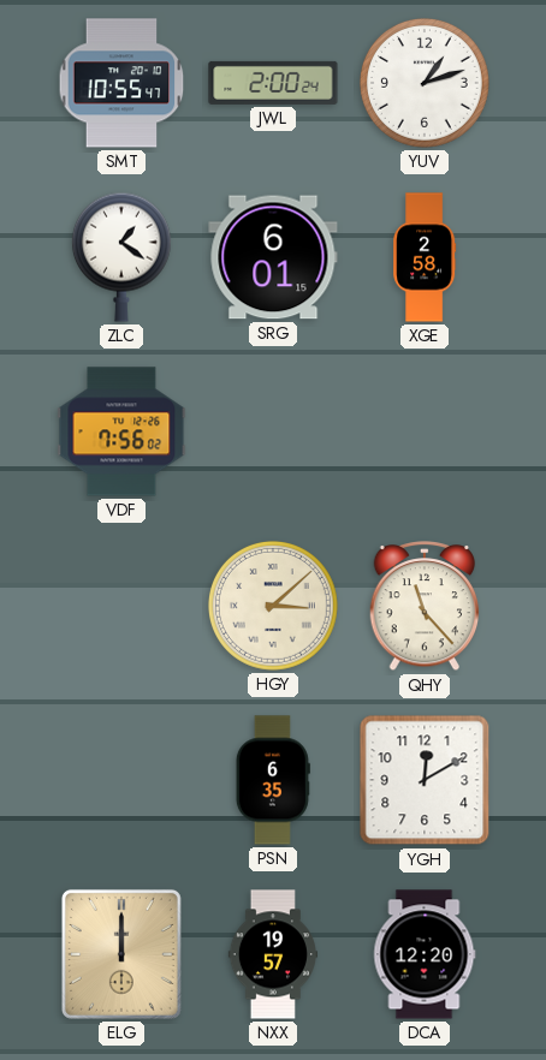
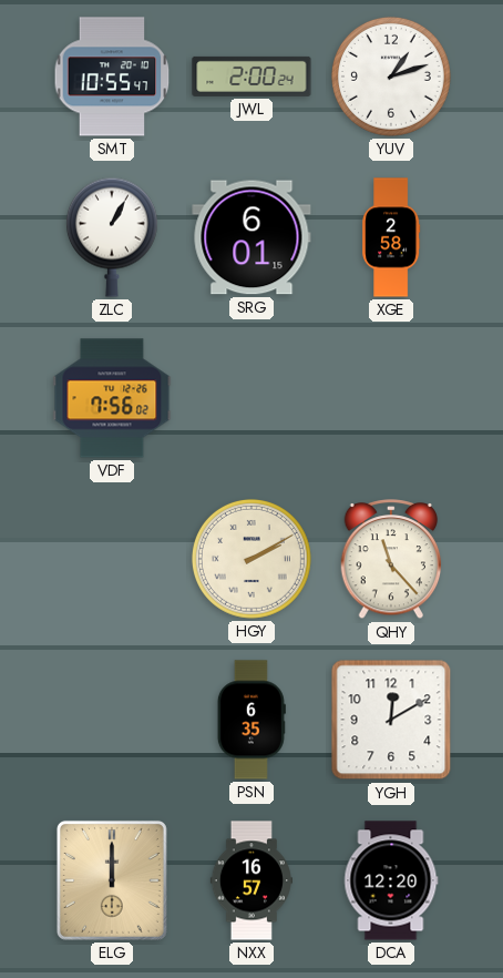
ZLC: 1:21 -> 1:05 (112, 237)
HGY: 3:08 -> 2:10 (251, 559)
NXX: 19:57 -> 16:57 (251, 880)
